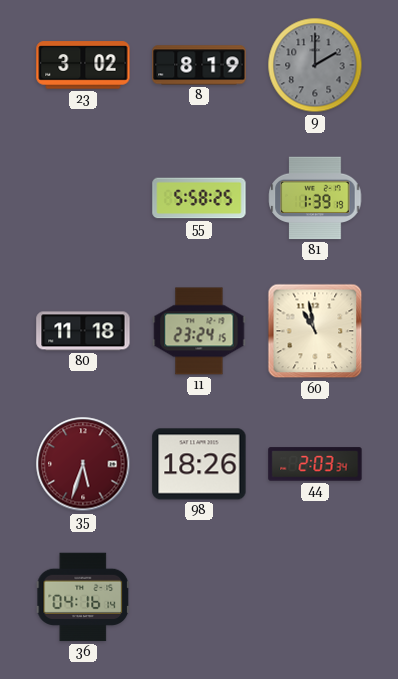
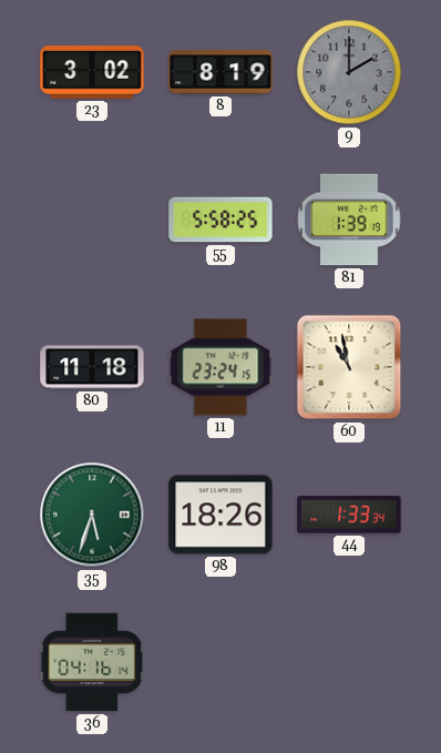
35 dial: burgundy -> green (92, 515)
44: 2:03 -> 1:33 (349, 515)
